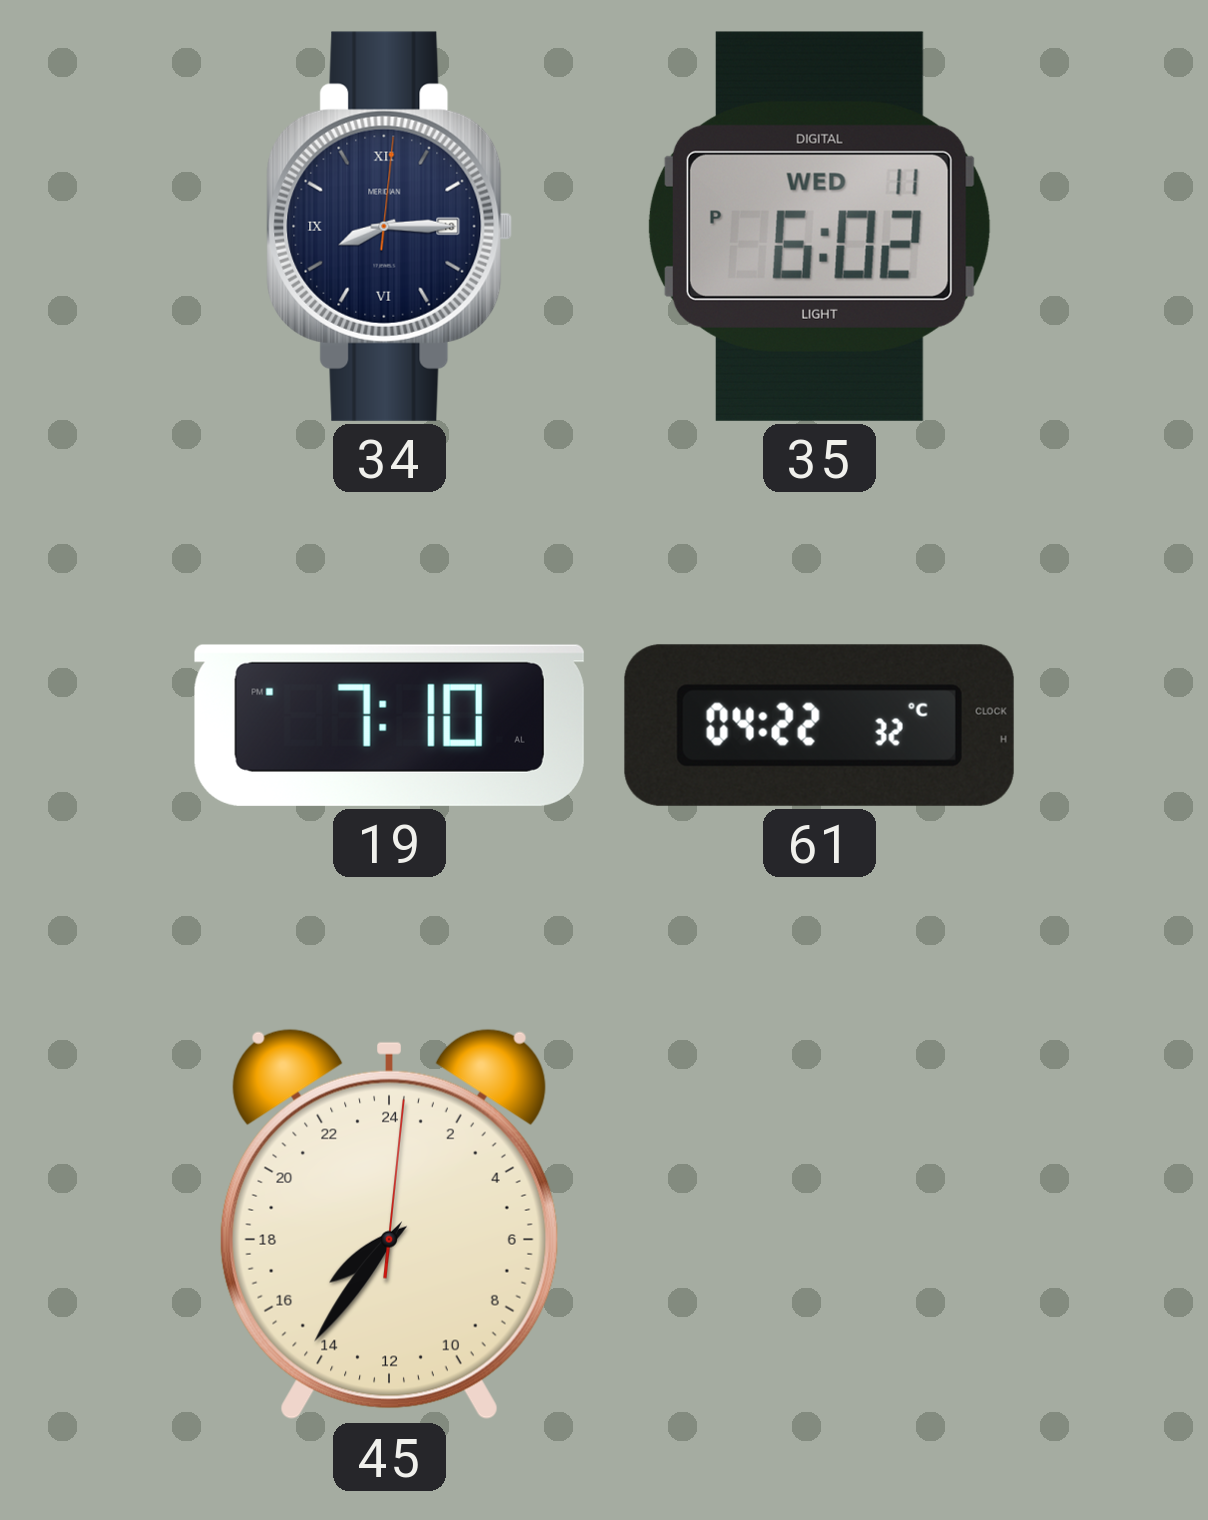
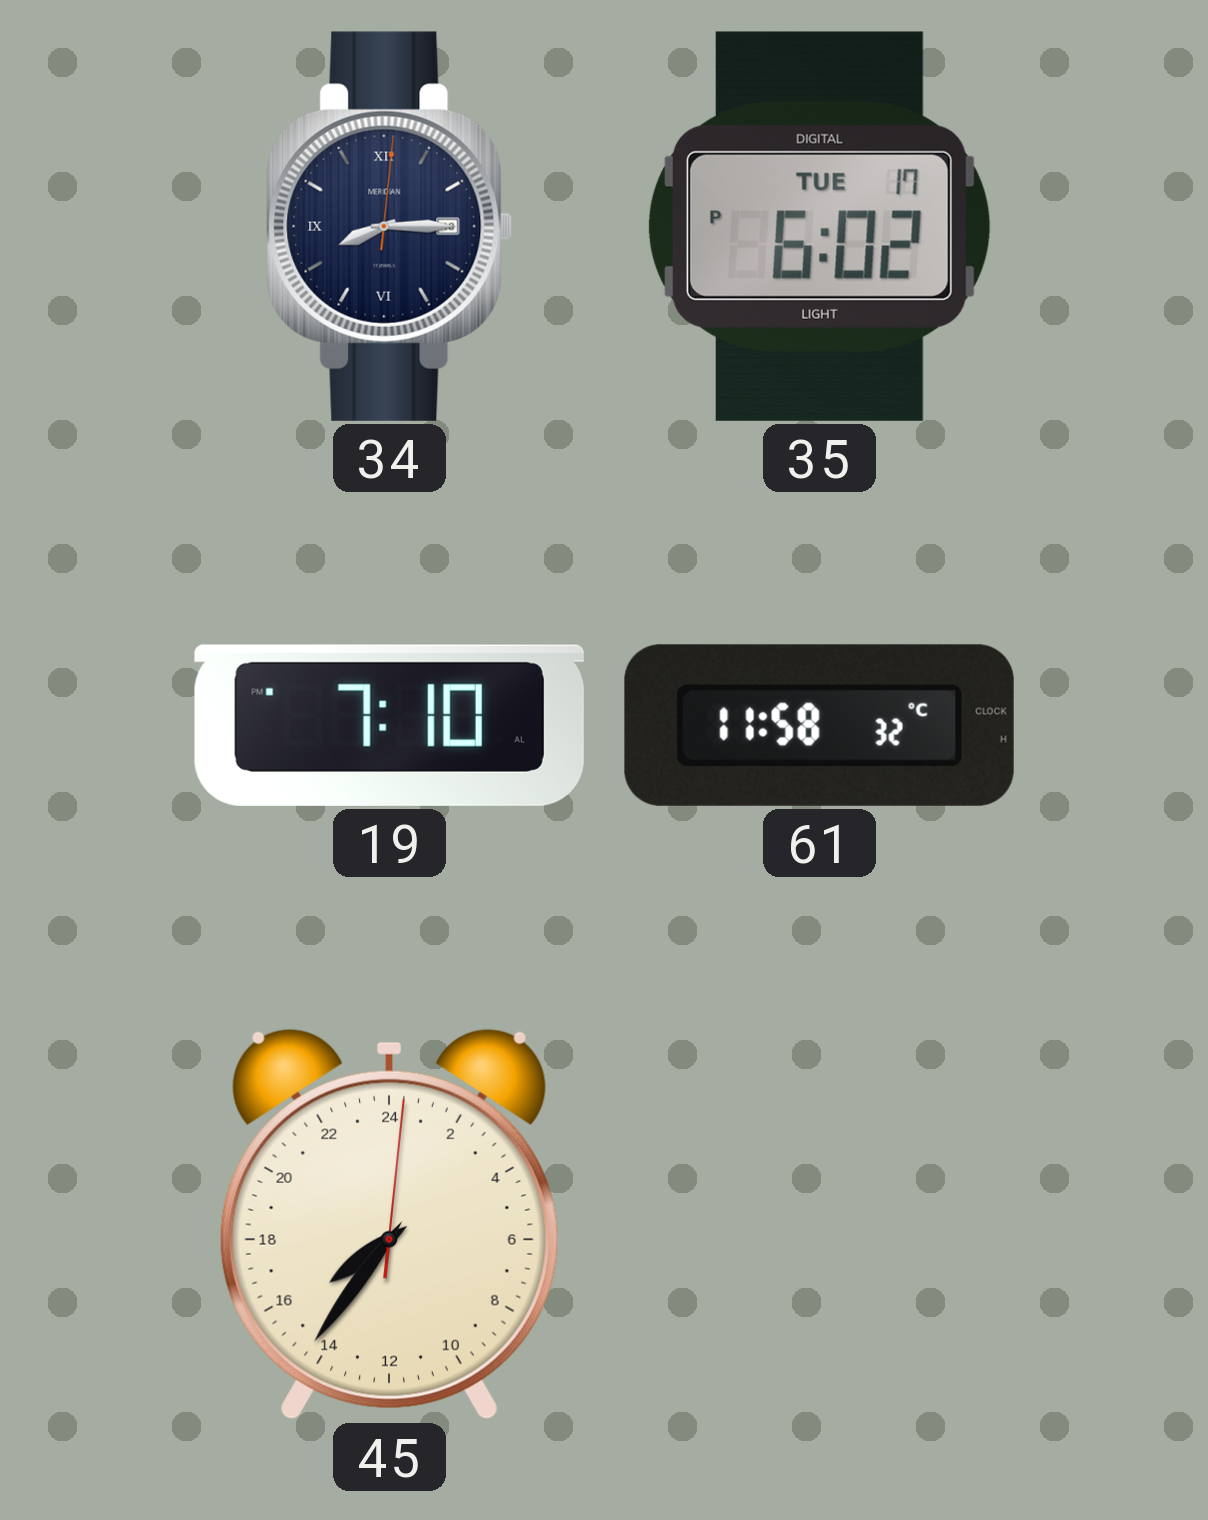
35 date: WED 11 -> TUE 17 (819, 226)
61: 04:22 -> 11:58 (819, 725)
